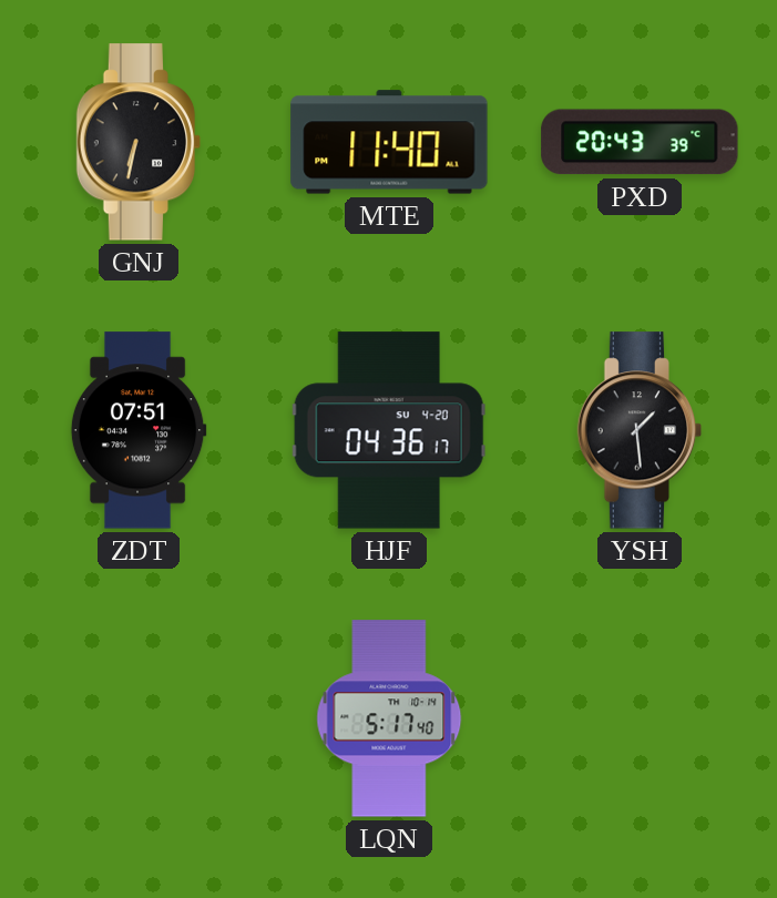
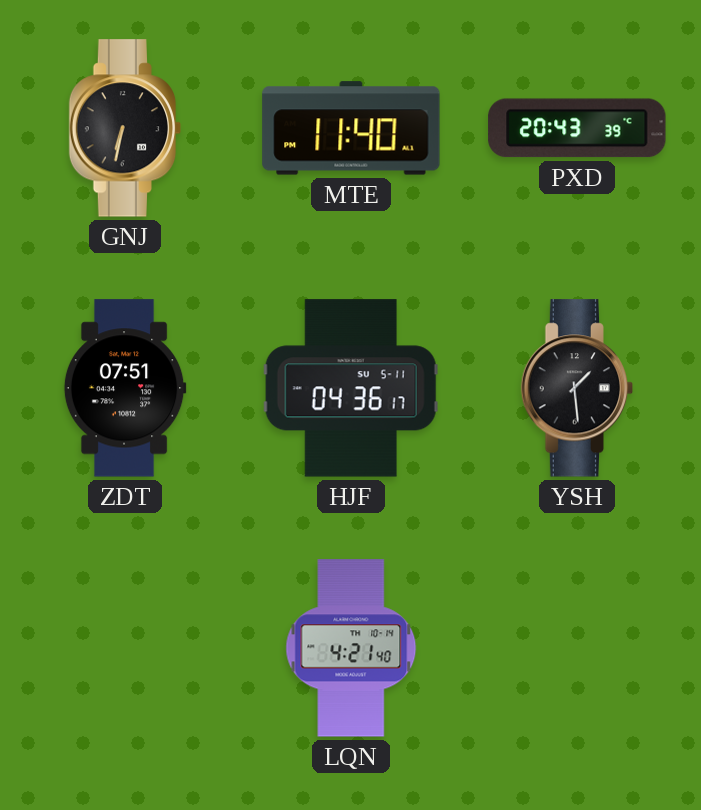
HJF date: SU 4-20 -> SU 5-11 (351, 388)
LQN: 5:17 -> 4:21 (351, 648)
